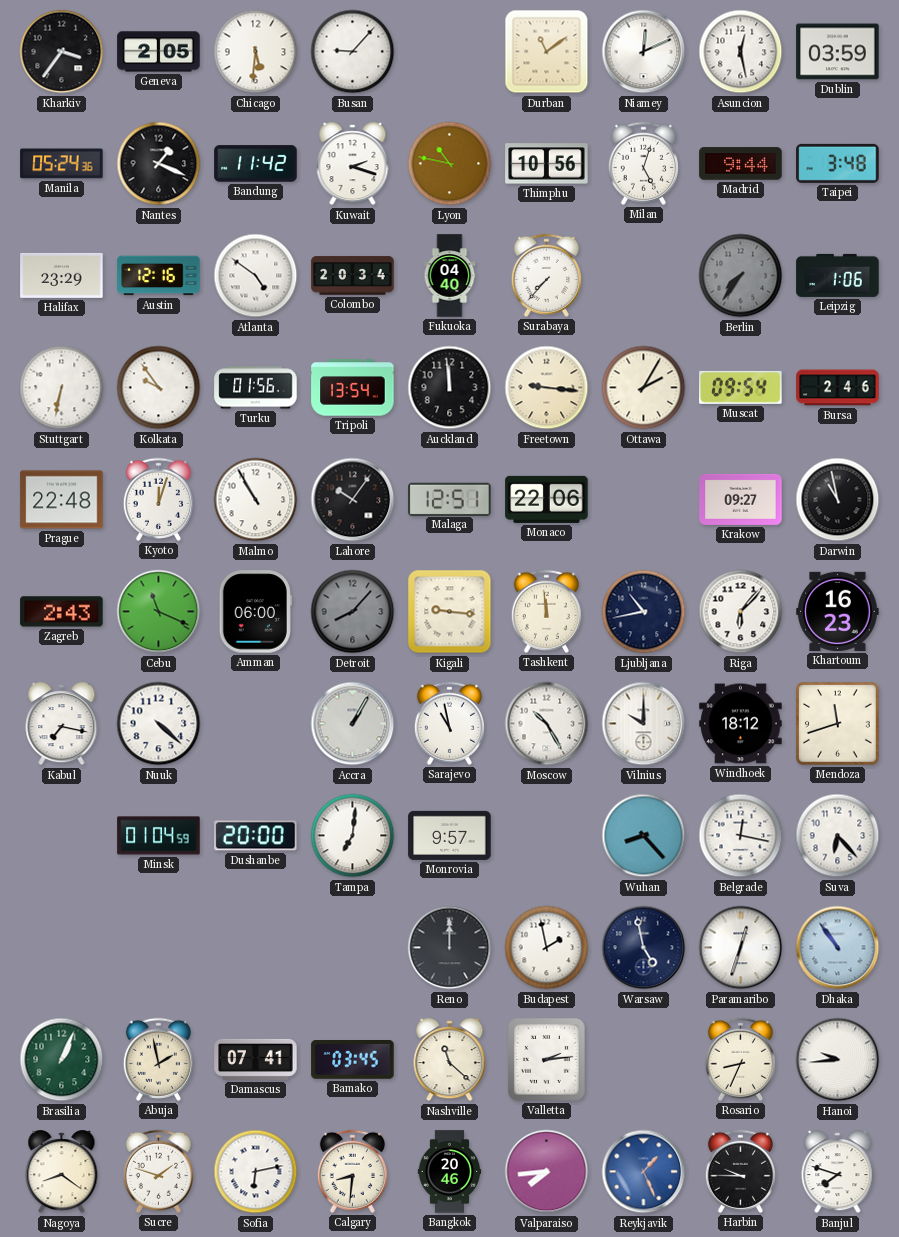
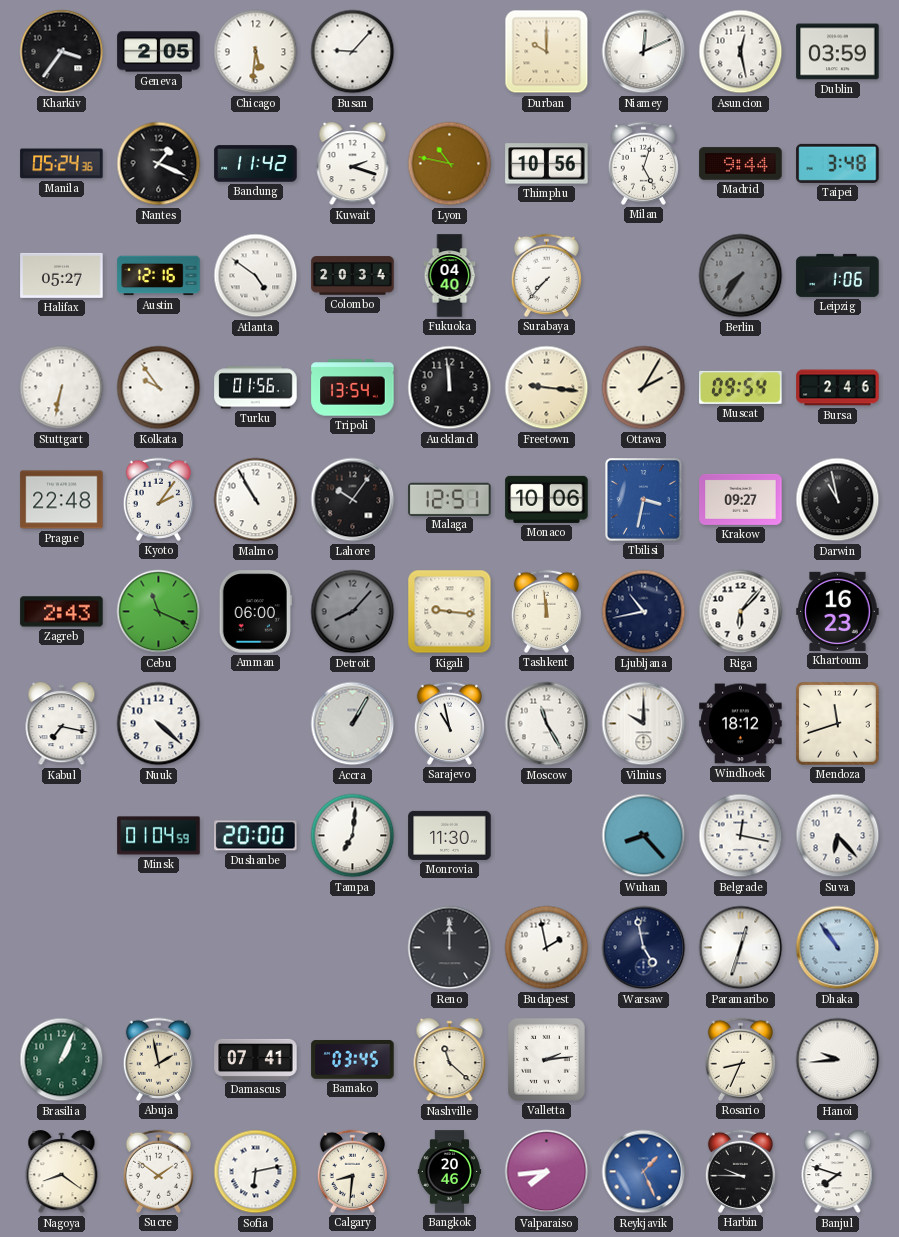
Durban: 11:09 -> 10:00 (547, 52)
Halifax: 23:29 -> 05:27 (62, 275)
Kyoto: 12:03 -> 2:06 (158, 499)
Monaco: 22:06 -> 10:06 (547, 499)
Tbilisi: none -> 3:32 (644, 500)
Moscow: 10:25 -> 11:25 (547, 724)
Monrovia: 9:57 -> 11:30 (450, 835)
Sucre: 1:48 -> 1:51 (158, 1171)
